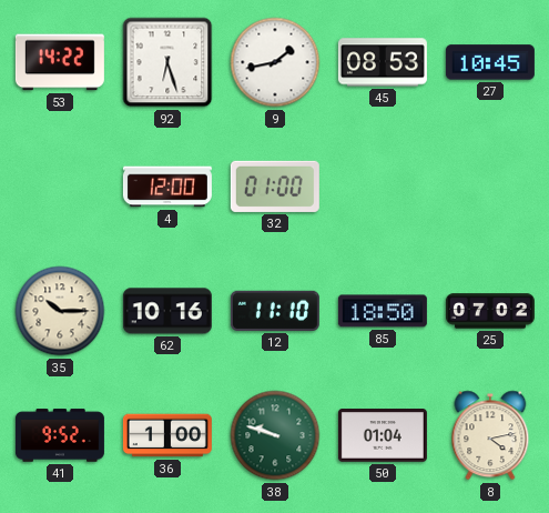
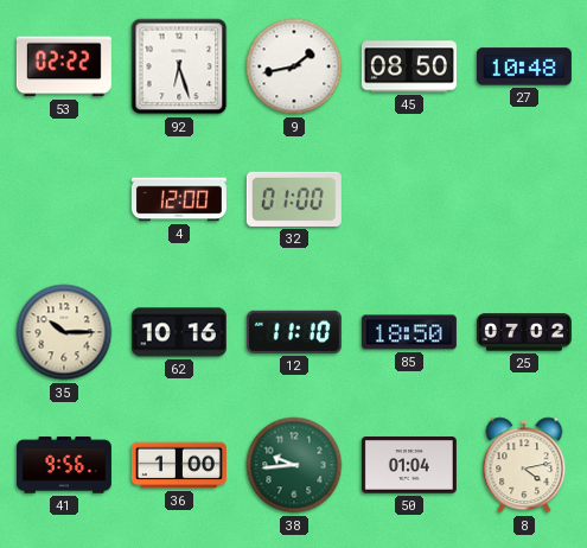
53: 14:22 -> 02:22 (64, 66)
45: 08:53 -> 08:50 (409, 66)
27: 10:45 -> 10:48 (524, 66)
41: 9:52 -> 9:56 (64, 465)
38: 9:48 -> 9:44 (294, 465)
